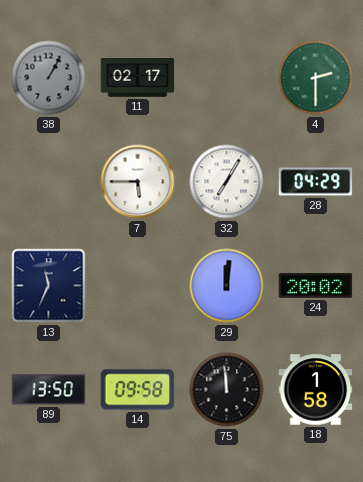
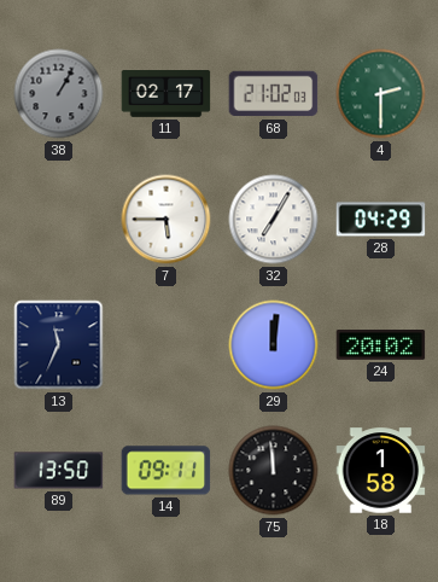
68: none -> 21:02 (274, 94)
14: 09:58 -> 09:11 (167, 471)
